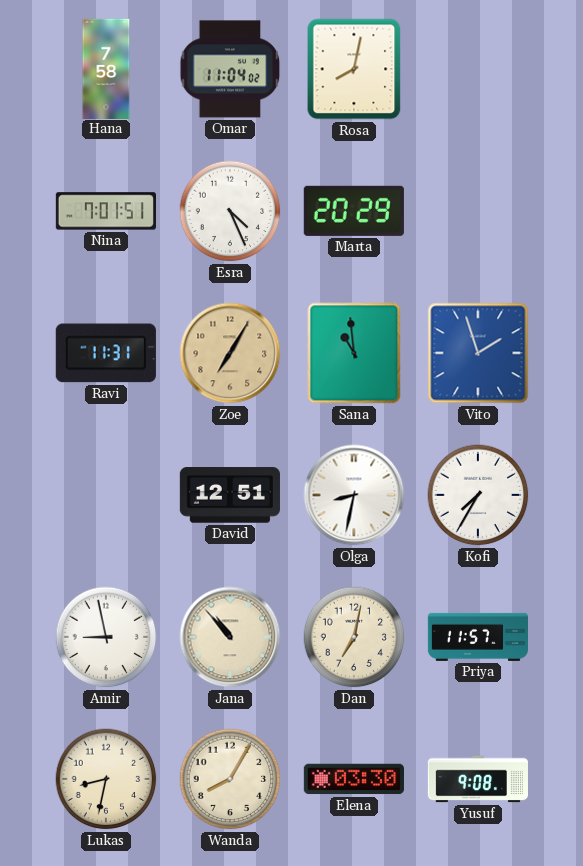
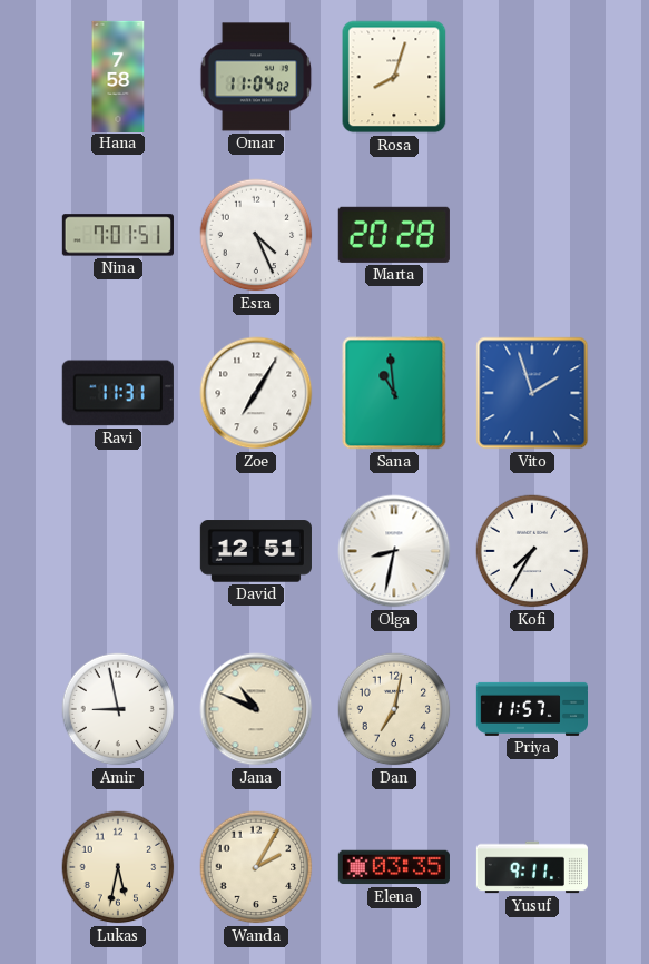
Rosa: 8:02 -> 8:03 (394, 77)
Marta: 20:29 -> 20:28 (394, 235)
Zoe dial: champagne -> white (256, 393)
Jana: 10:53 -> 10:49 (256, 709)
Lukas: 8:32 -> 5:32 (118, 867)
Wanda: 8:05 -> 2:05 (256, 867)
Elena: 03:30 -> 03:35 (394, 867)
Yusuf: 9:08 -> 9:11 (531, 867)
